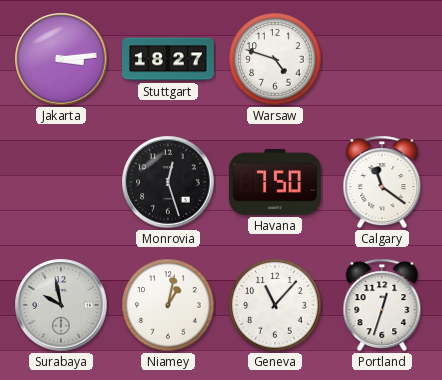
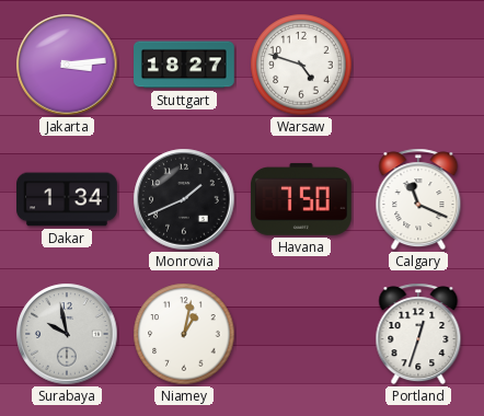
Dakar: none -> 1:34 (68, 199)
Monrovia: 12:27 -> 1:41 (184, 199)
Calgary: 11:21 -> 11:19 (418, 199)
Geneva: 11:07 -> none (275, 305)
